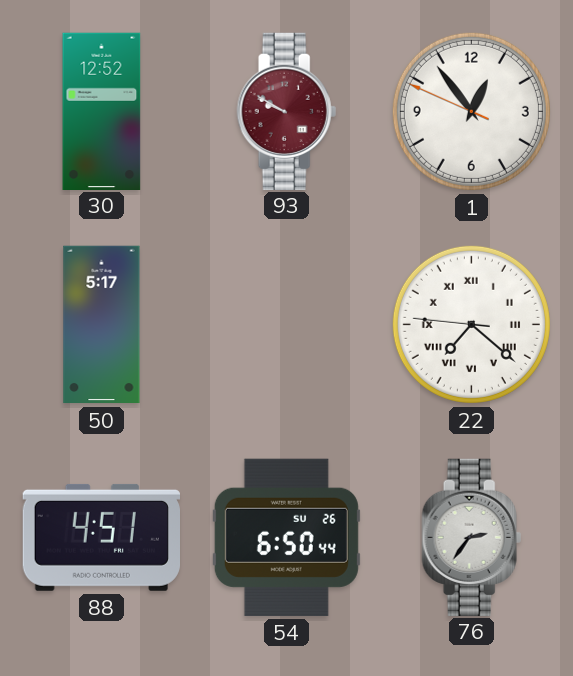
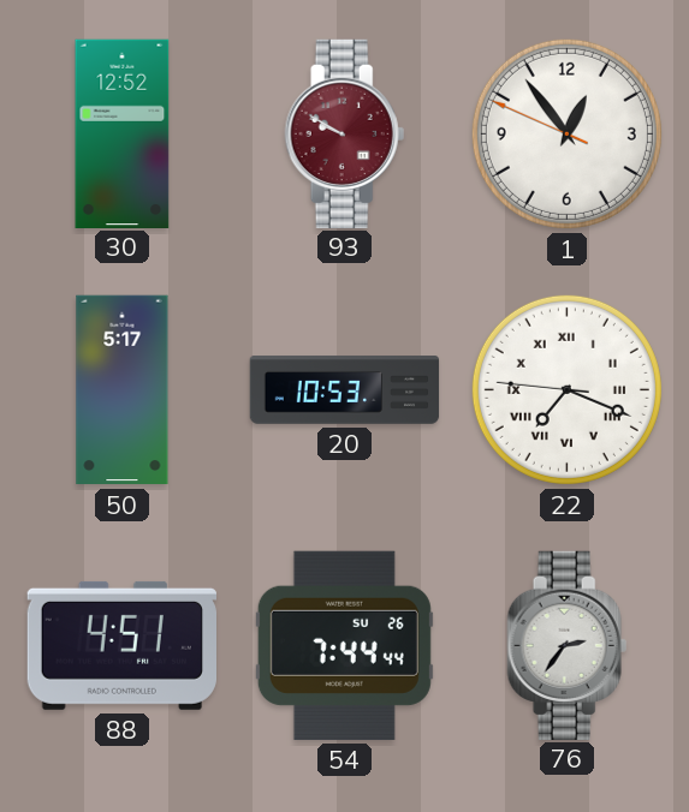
20: none -> 10:53 (345, 390)
22: 7:21 -> 7:18 (566, 389)
54: 6:50 -> 7:44 (344, 645)
